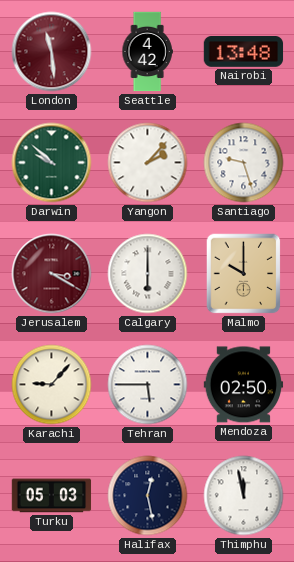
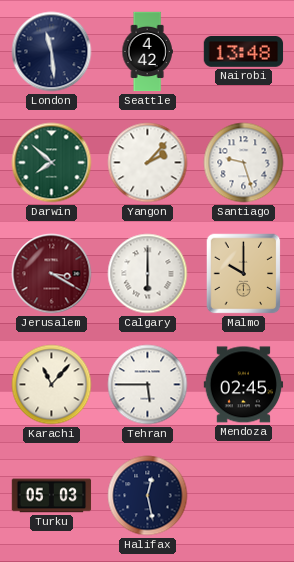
London dial: burgundy -> navy (52, 52)
Darwin: 9:52 -> 7:52 (52, 163)
Karachi: 9:07 -> 11:07 (52, 385)
Mendoza: 02:50 -> 02:45 (244, 385)
Thimphu: 11:58 -> none (244, 496)
